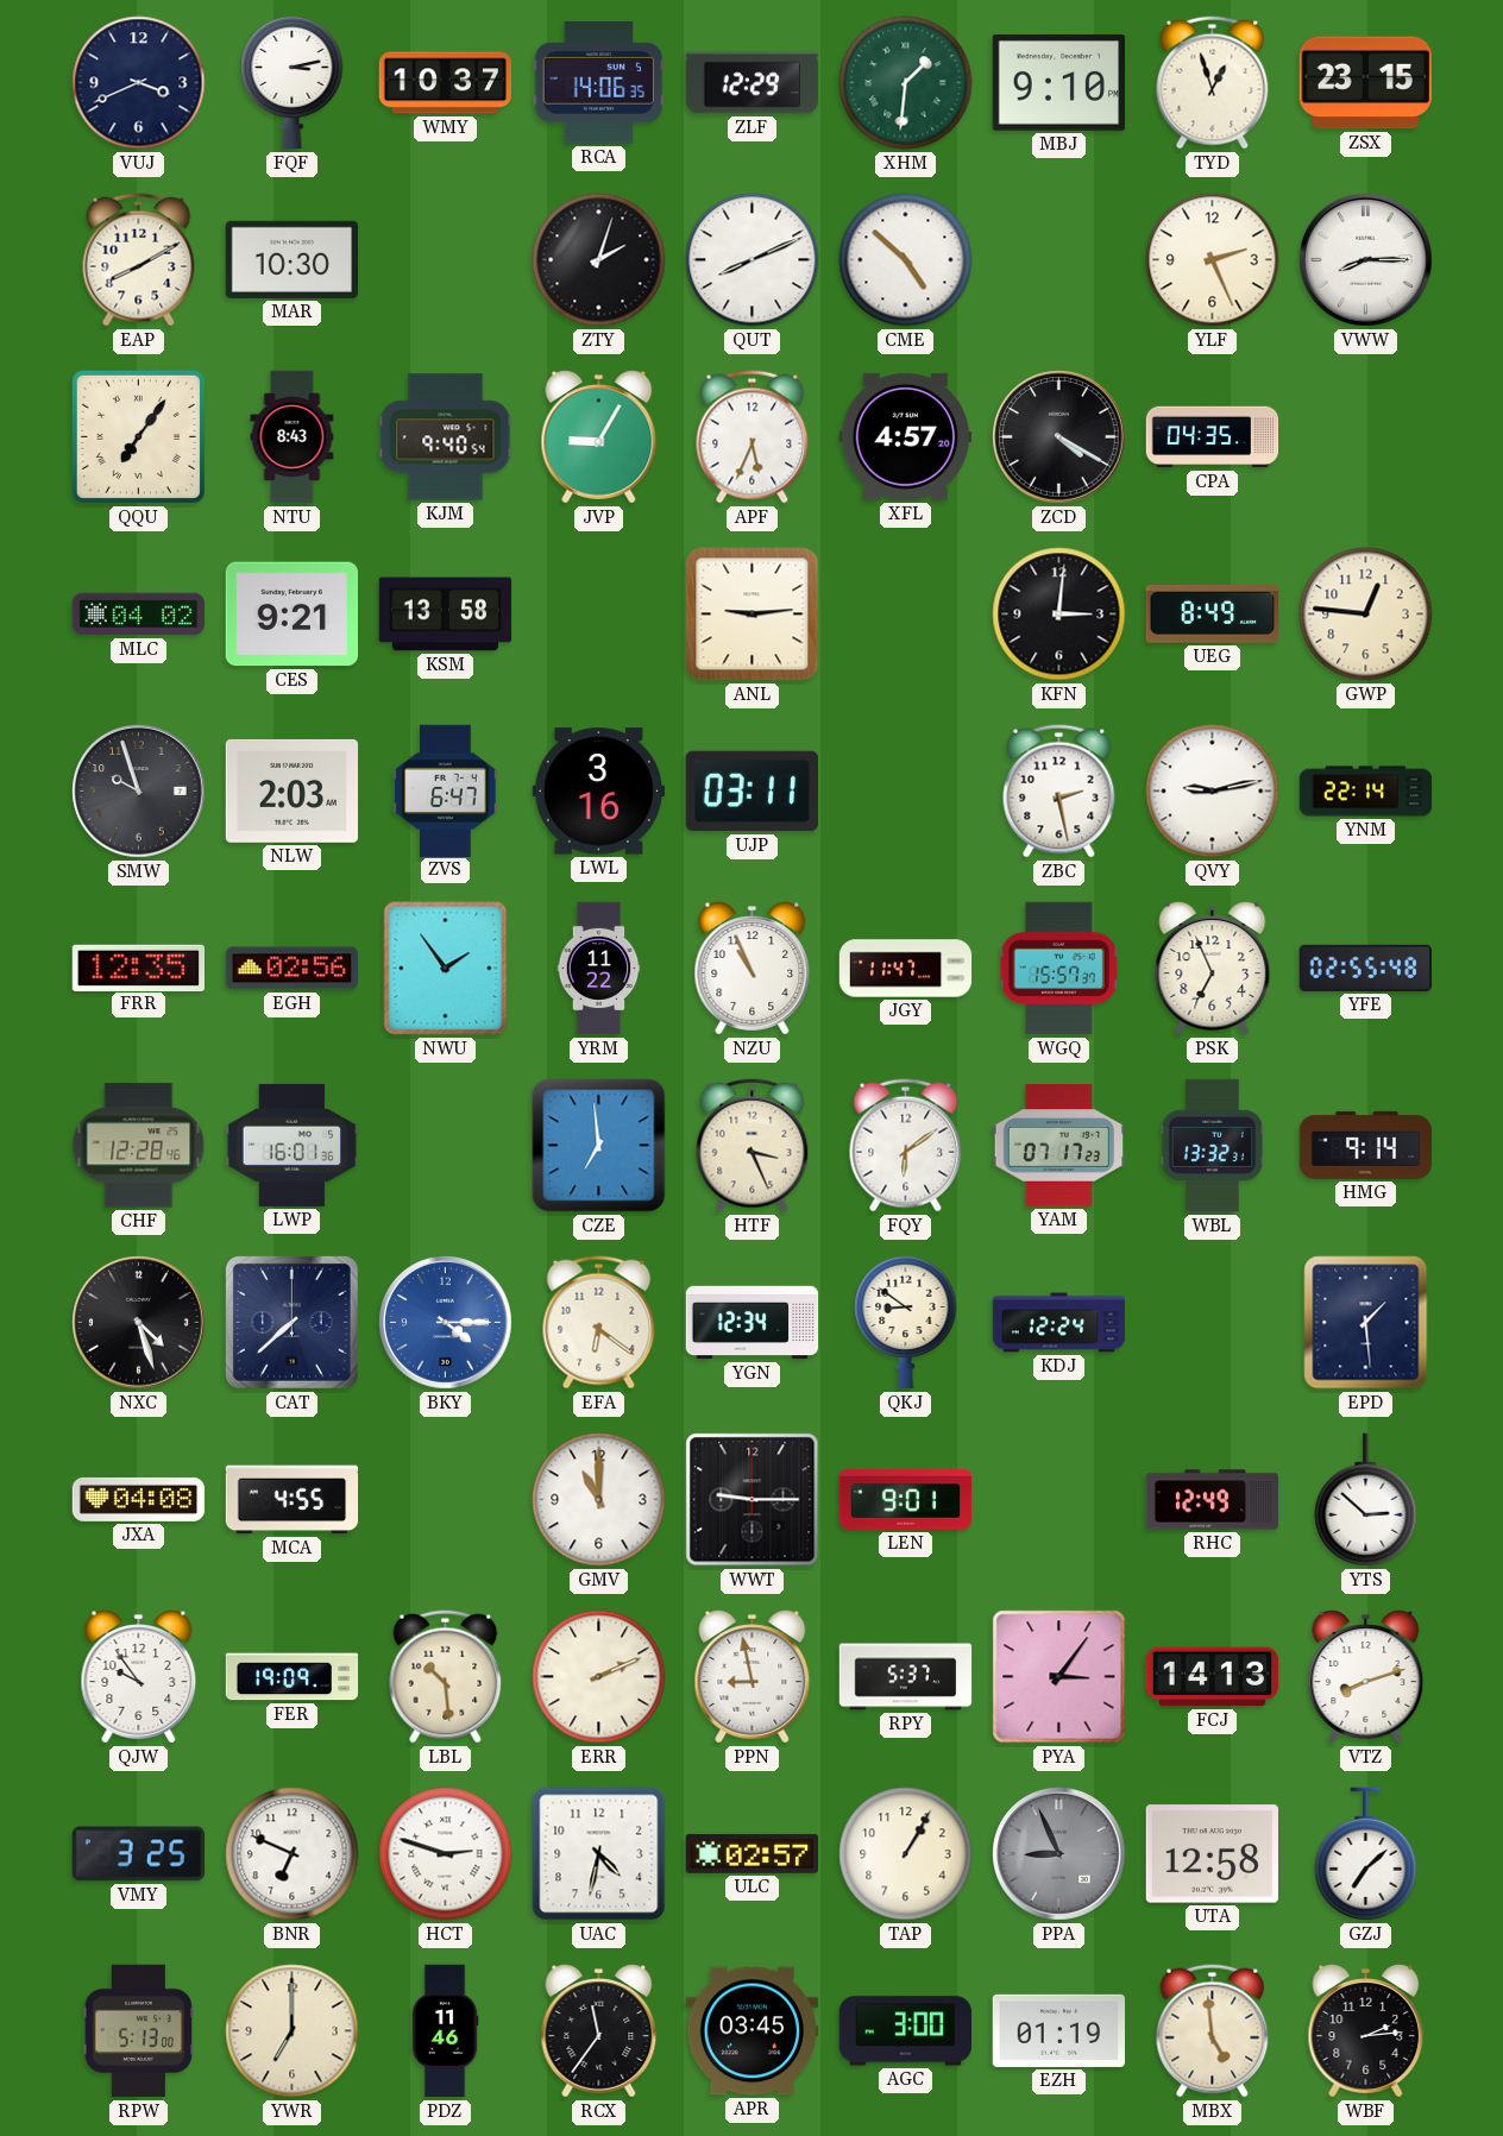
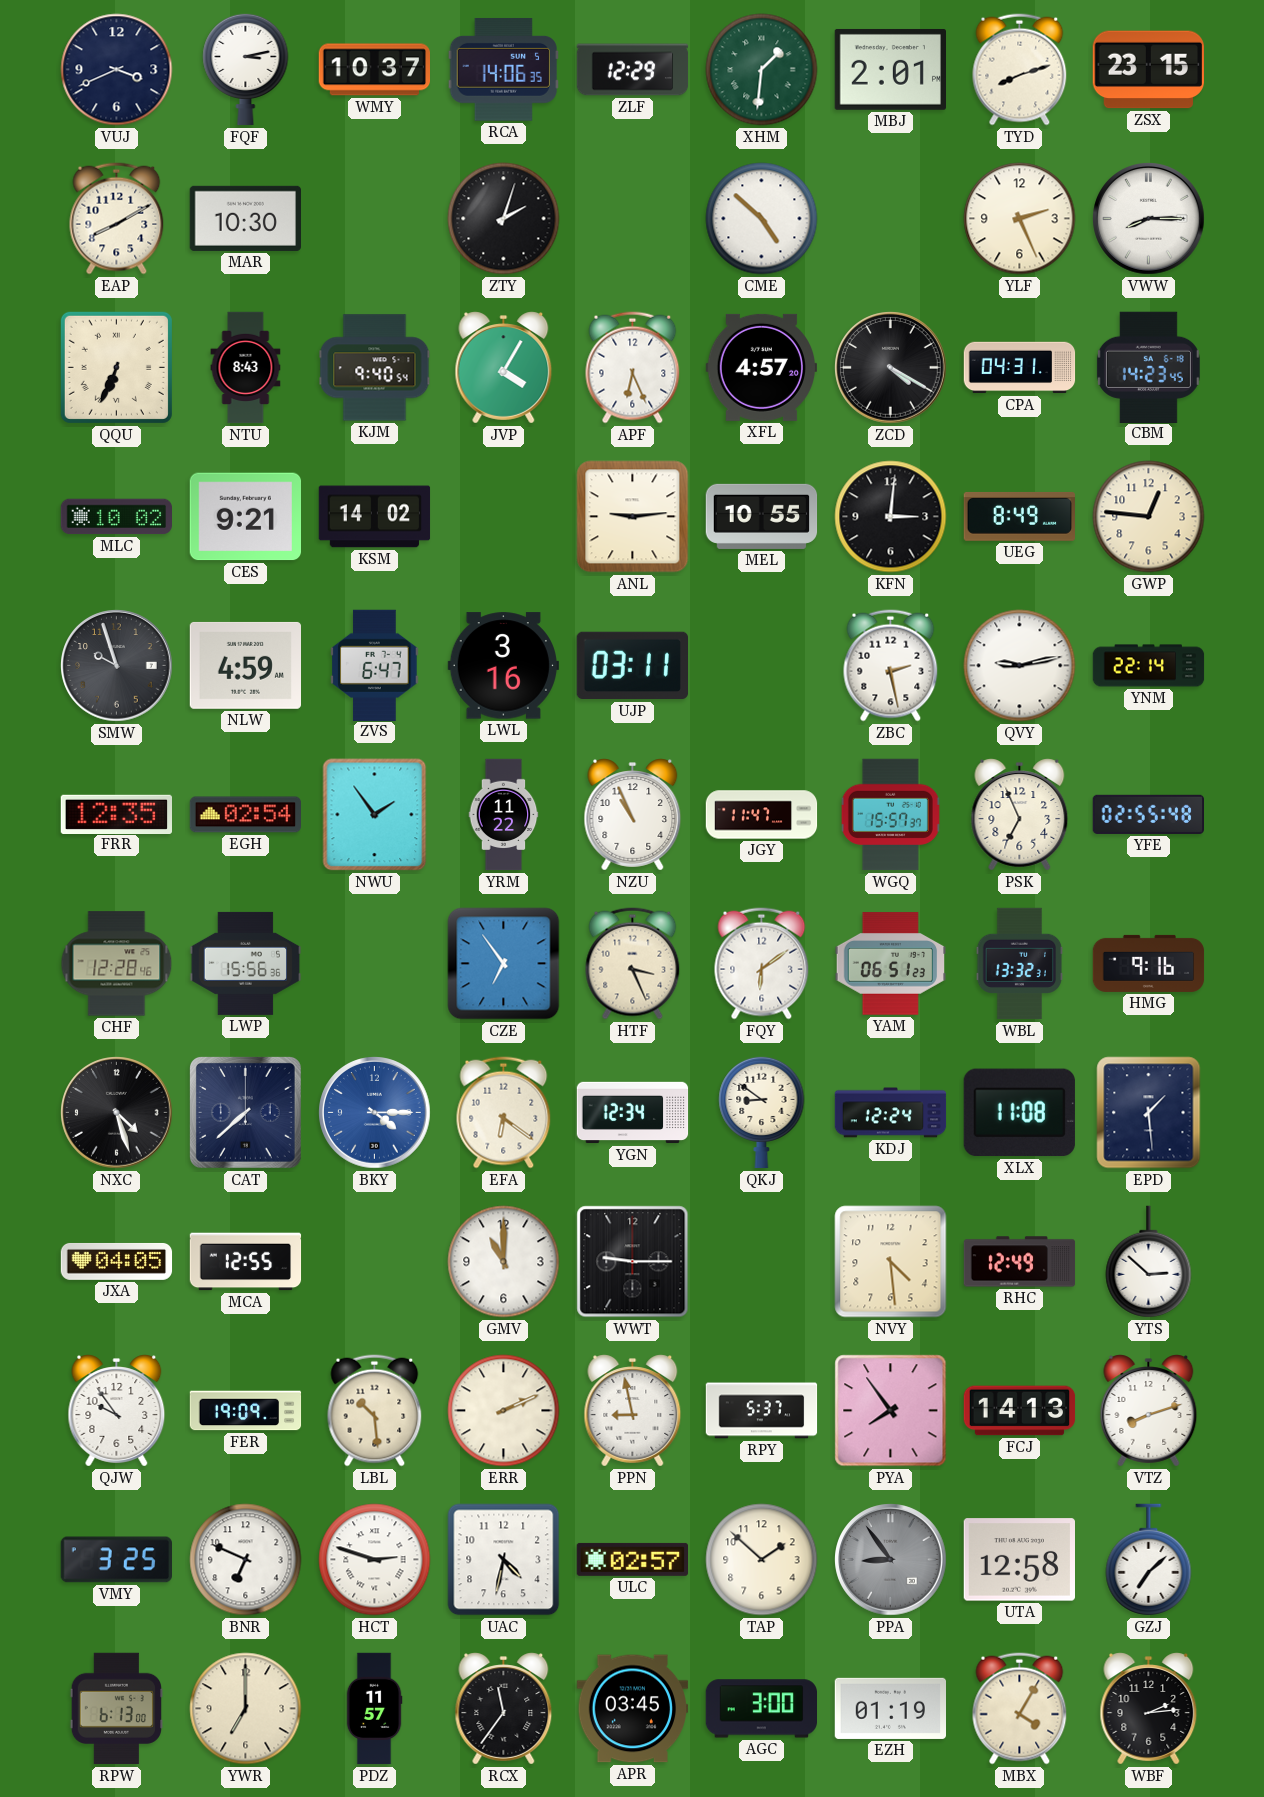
MBJ: 9:10 -> 2:01 (890, 69)
TYD: 12:57 -> 8:12 (1020, 70)
QUT: 8:11 -> none (753, 260)
QQU: 7:06 -> 6:34 (116, 367)
JVP: 9:05 -> 4:05 (504, 368)
APF: 5:34 -> 6:26 (633, 368)
CPA: 04:35 -> 04:31 (1020, 368)
CBM: none -> 14:23 (1148, 367)
MLC: 04:02 -> 10:02 (116, 517)
KSM: 13:58 -> 14:02 (375, 517)
MEL: none -> 10:55 (762, 516)
NLW: 2:03 -> 4:59 (245, 665)
EGH: 02:56 -> 02:54 (246, 815)
LWP: 16:01 -> 15:56 (246, 963)
CZE: 6:59 -> 6:54 (504, 964)
YAM: 07:17 -> 06:51 (890, 964)
HMG: 9:14 -> 9:16 (1149, 963)
XLX: none -> 11:08 (1019, 1113)
JXA: 04:08 -> 04:05 (117, 1261)
MCA: 4:55 -> 12:55 (246, 1262)
LEN: 9:01 -> none (906, 1500)
NVY: none -> 4:29 (891, 1262)
PYA: 3:06 -> 7:54 (891, 1411)
TAP: 1:05 -> 1:52 (762, 1560)
PPA: 8:56 -> 8:54 (891, 1560)
RPW: 5:13 -> 6:13 (116, 1709)
PDZ: 11:46 -> 11:57 (374, 1709)
MBX: 4:59 -> 4:05 (1020, 1709)
